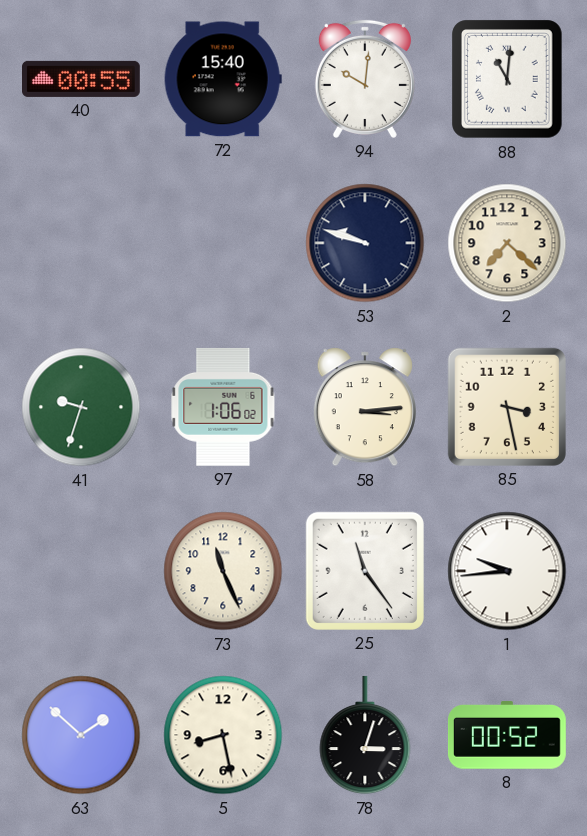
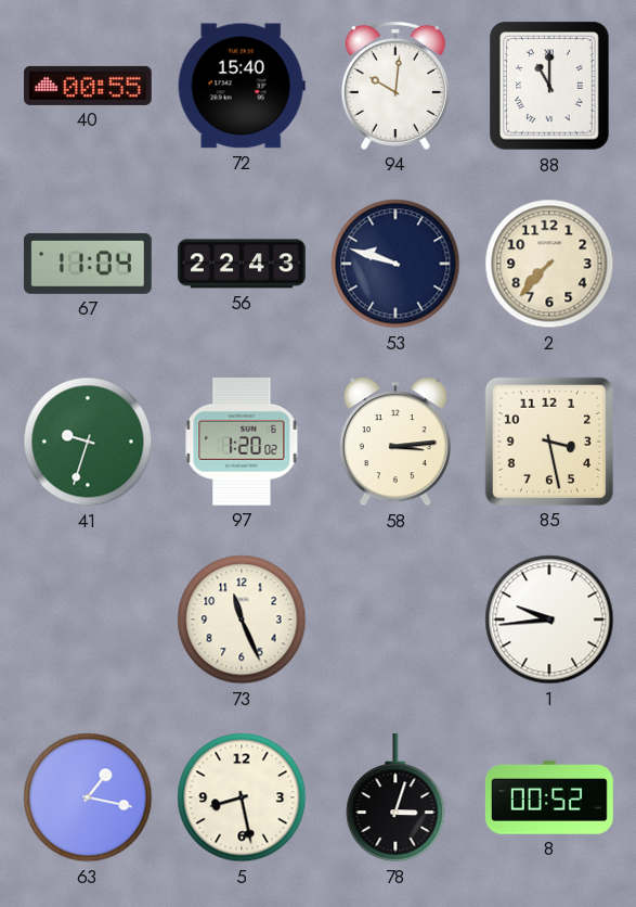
88: 11:01 -> 11:00 (549, 86)
67: none -> 11:04 (88, 264)
56: none -> 22:43 (243, 264)
2: 7:22 -> 7:37 (549, 264)
97: 1:06 -> 1:20 (242, 442)
25: 11:24 -> none (365, 571)
63: 1:52 -> 1:17 (88, 797)
